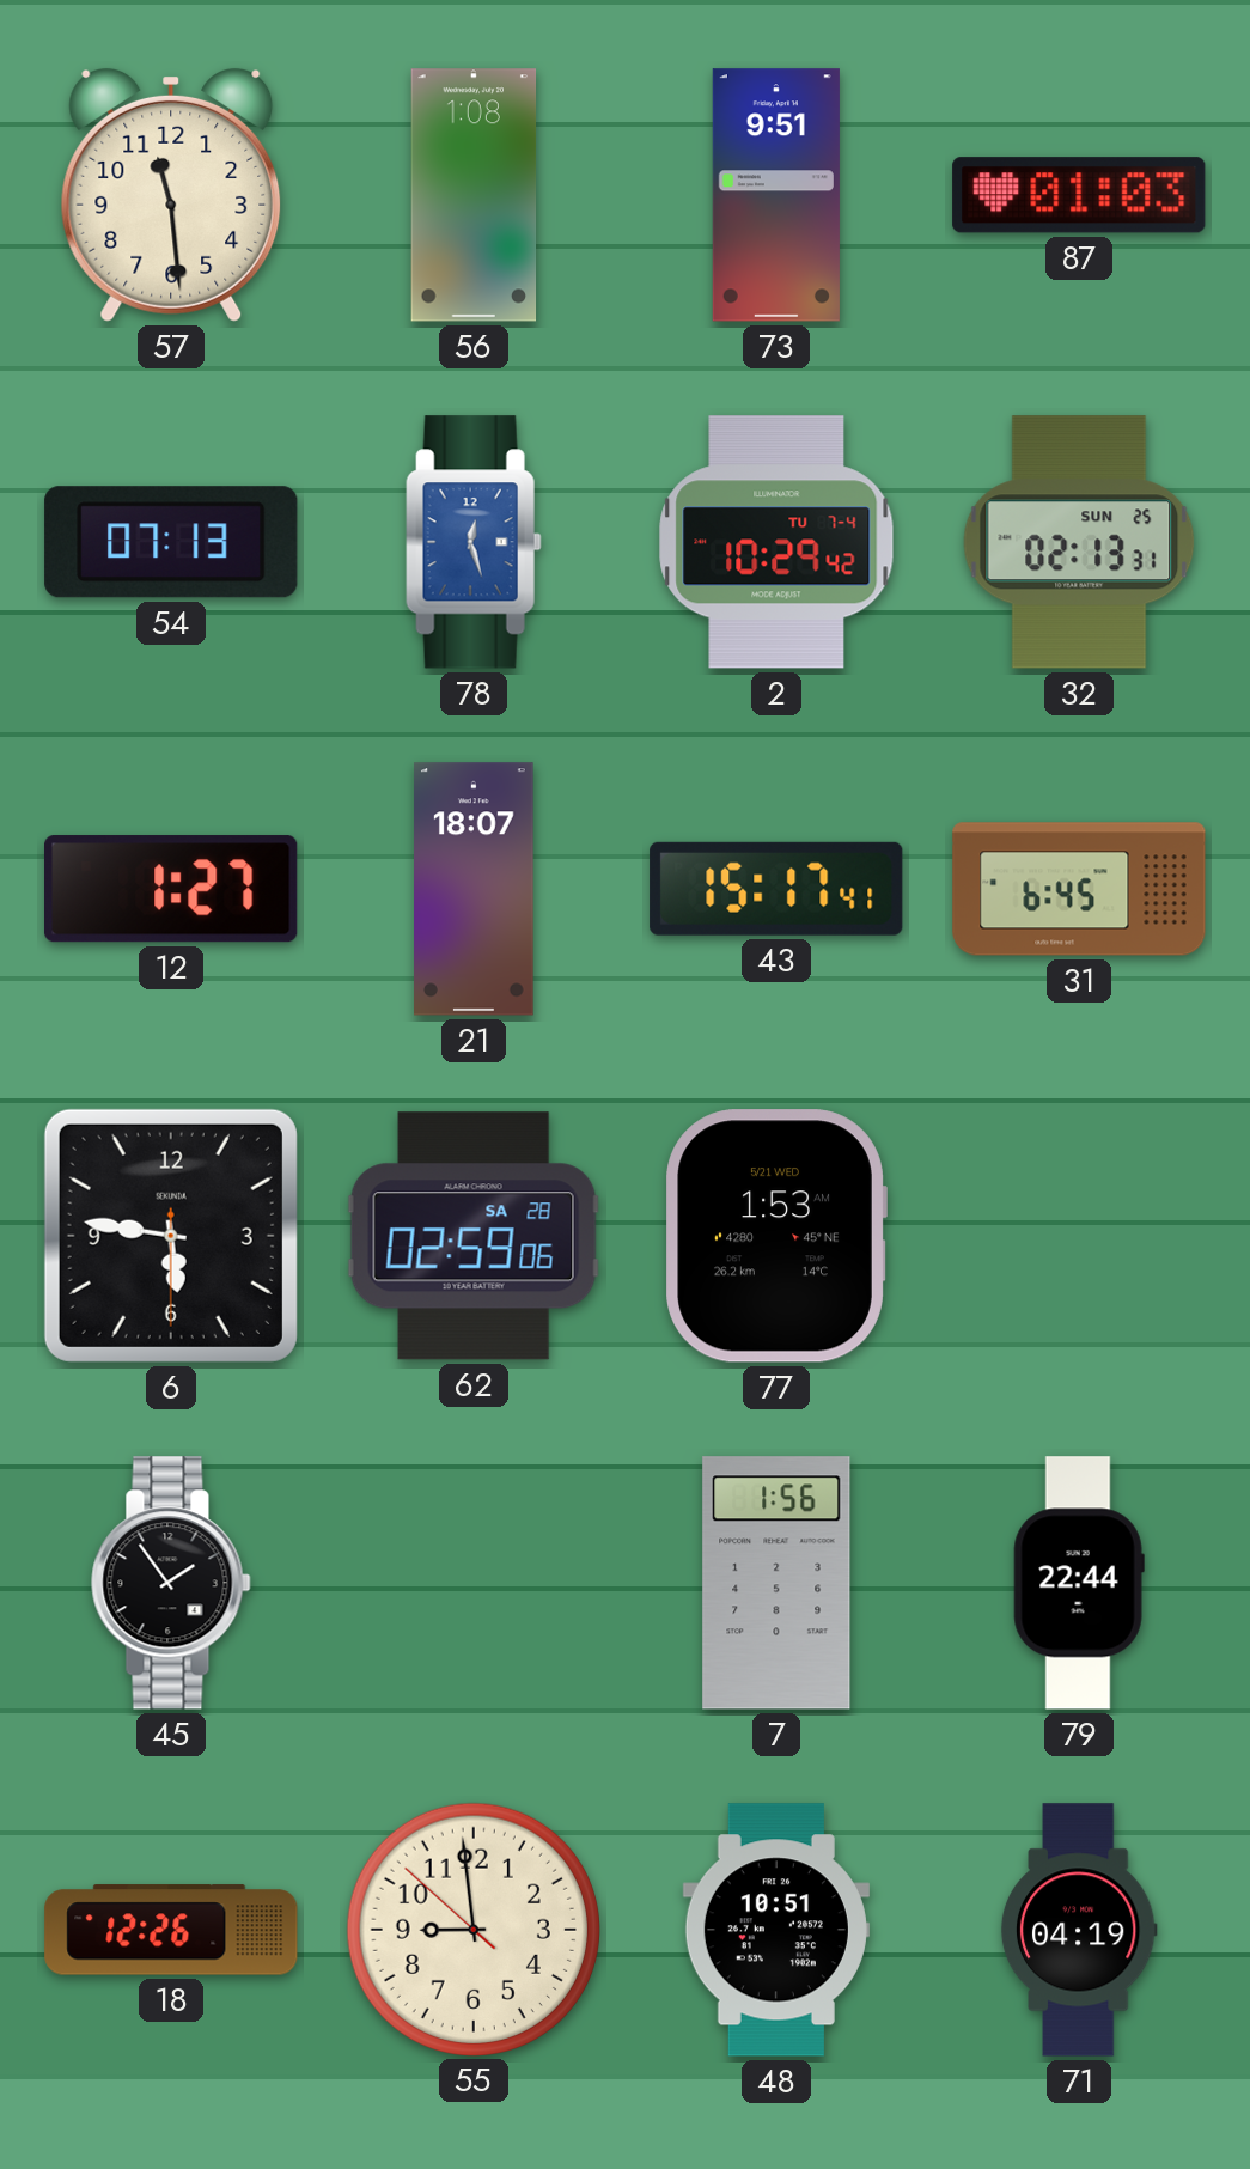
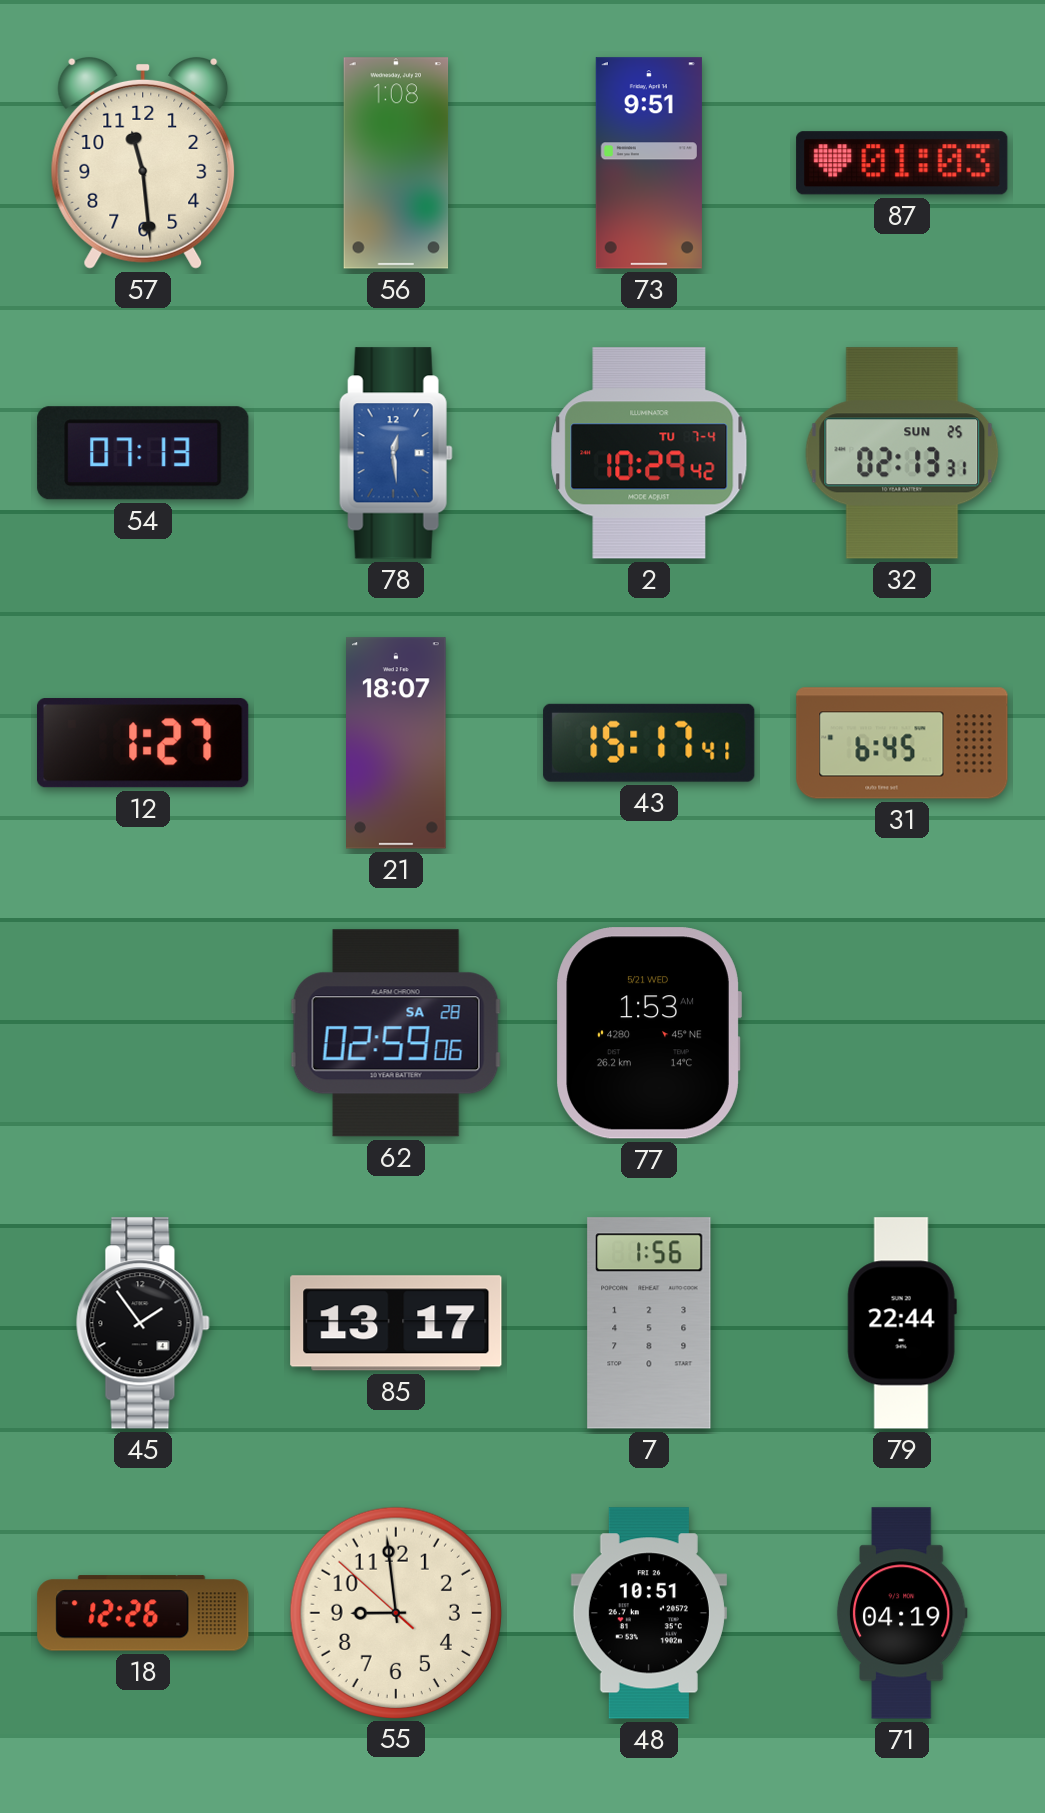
78: 12:27 -> 12:29 (396, 453)
6: 5:46 -> none (171, 1236)
85: none -> 13:17 (396, 1323)
